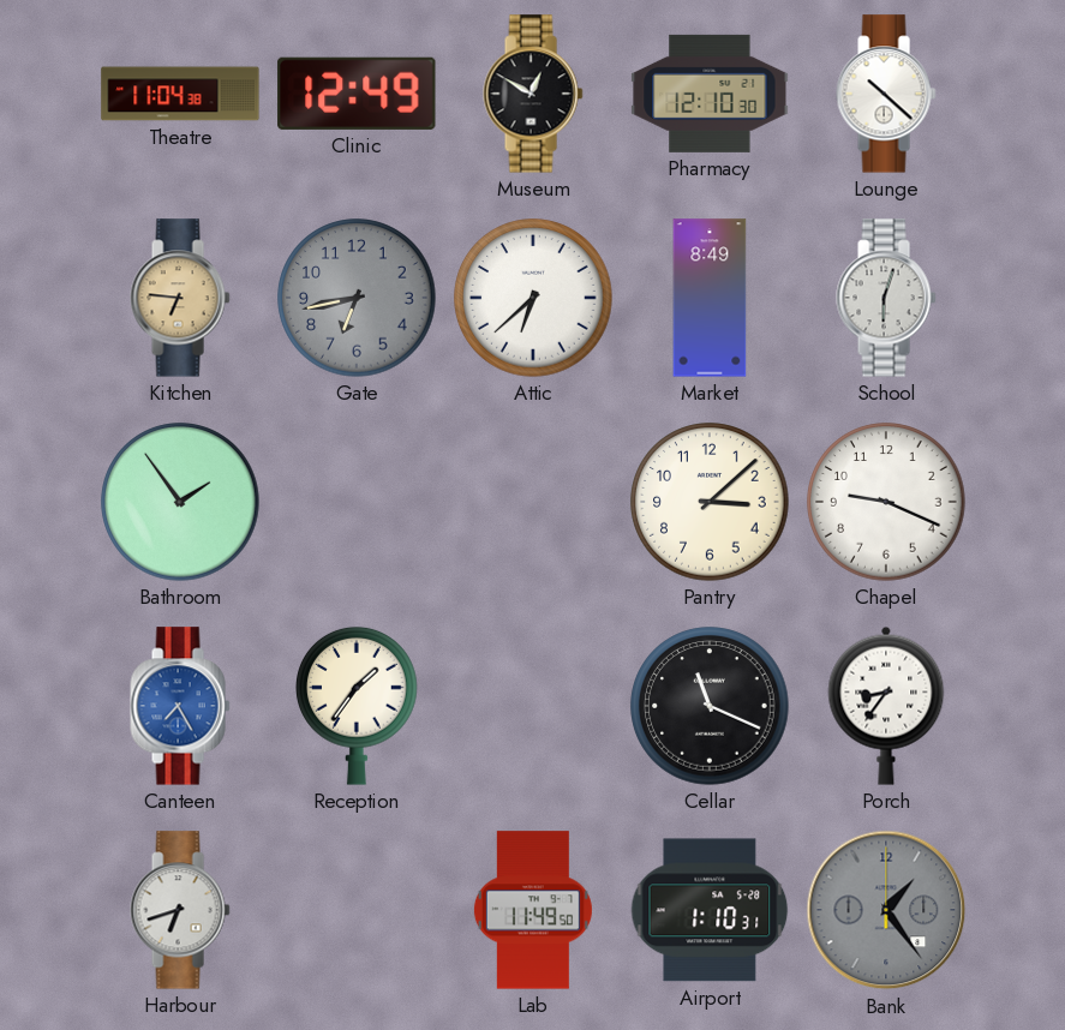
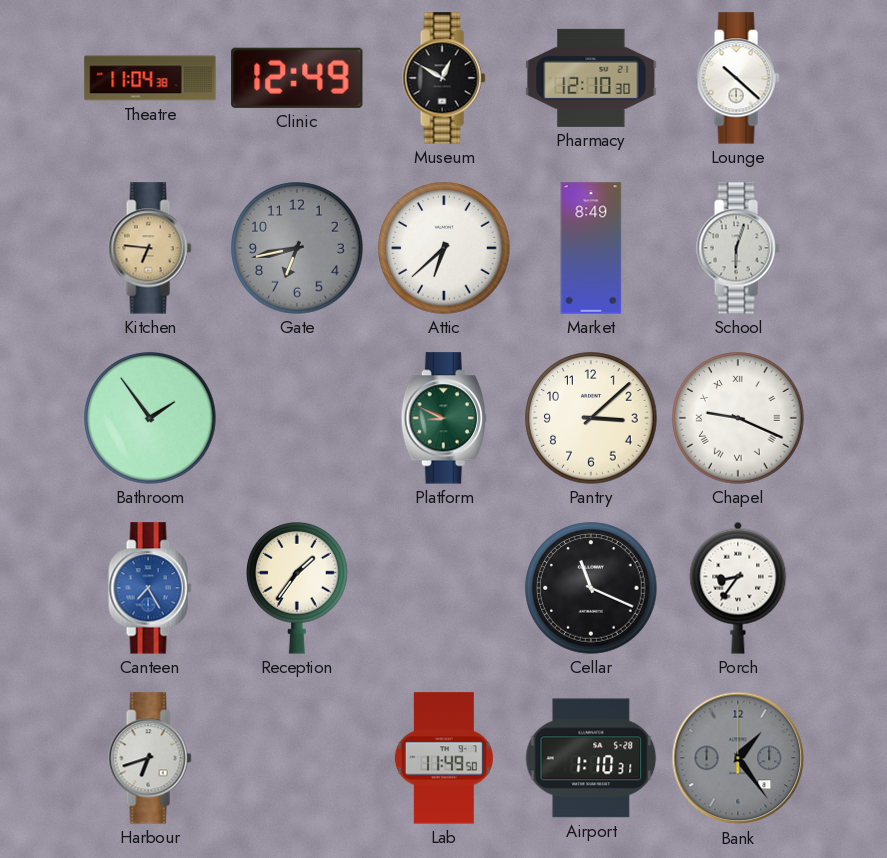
Platform: none -> 8:49 (443, 418)
Chapel numerals: Arabic -> Roman (738, 418)
